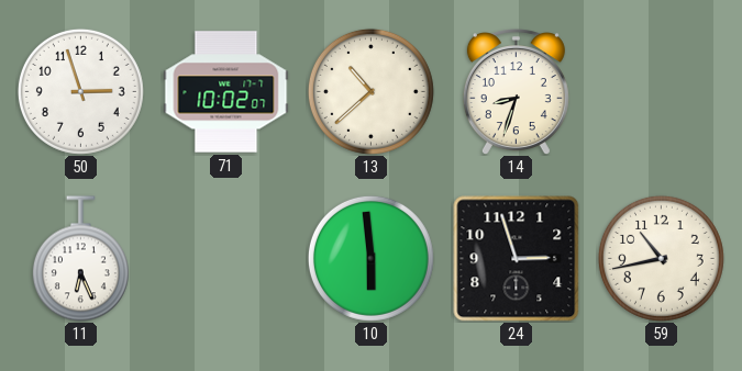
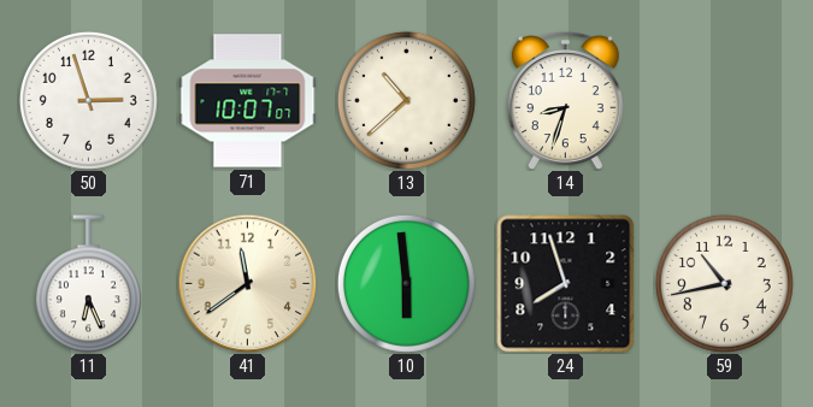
71: 10:02 -> 10:07 (248, 101)
41: none -> 11:39 (247, 283)
24: 2:57 -> 7:57 (566, 284)
